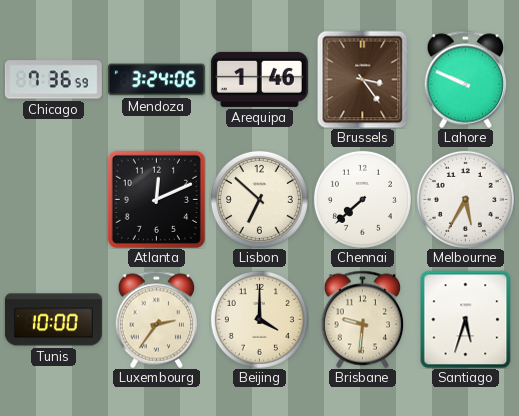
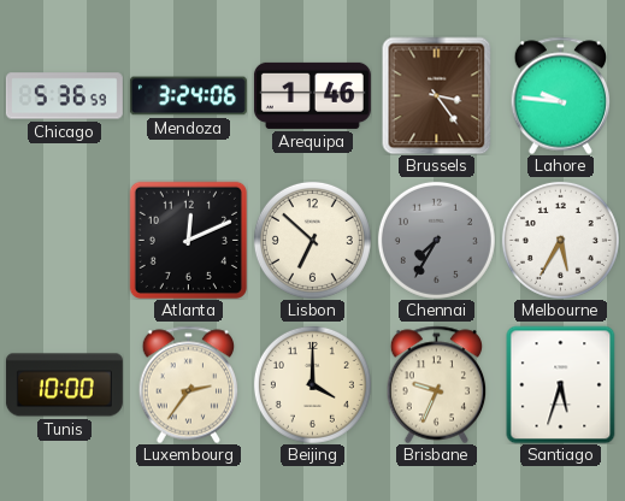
Chicago: 7:36 -> 5:36 (64, 96)
Lahore: 9:49 -> 9:46 (561, 95)
Chennai: 7:38 -> 7:35 (436, 240)
Chennai dial: white -> grey (436, 240)
Brisbane: 9:31 -> 9:34 (437, 384)
